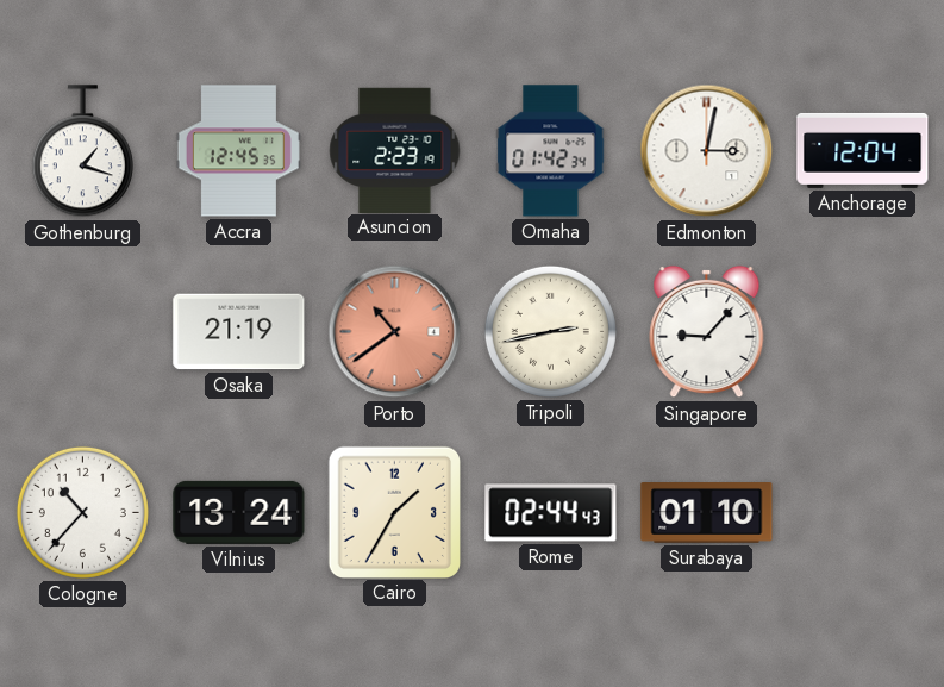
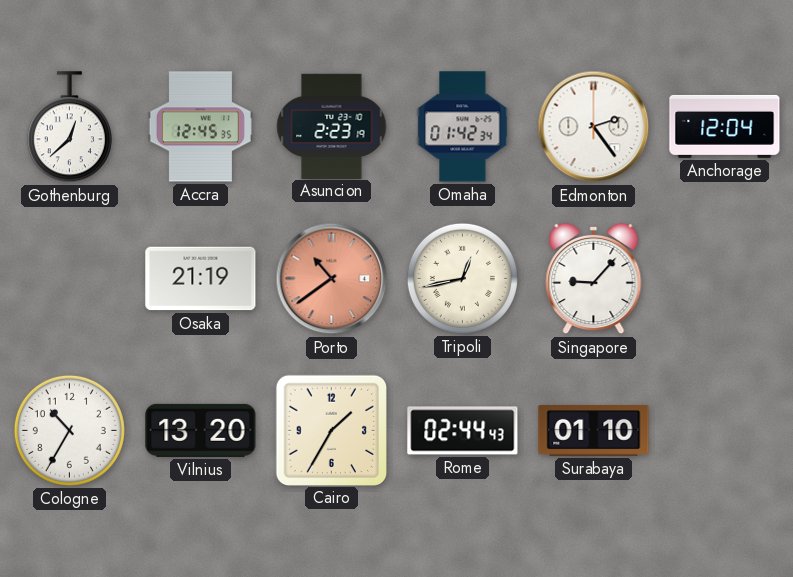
Gothenburg: 1:18 -> 12:38 (69, 127)
Edmonton: 3:02 -> 2:24 (594, 127)
Tripoli: 2:43 -> 12:43 (462, 278)
Cologne: 10:37 -> 10:35 (69, 430)
Vilnius: 13:24 -> 13:20 (201, 430)
